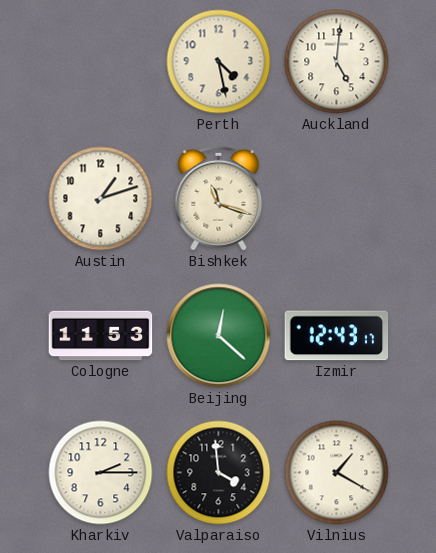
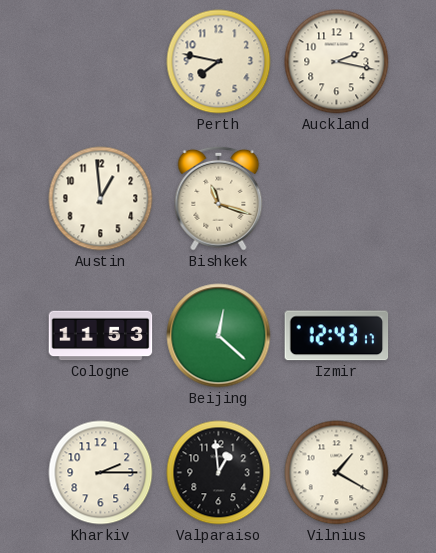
Perth: 4:28 -> 7:47 (219, 62)
Auckland: 5:01 -> 2:17 (337, 62)
Austin: 1:12 -> 12:59 (101, 199)
Valparaiso: 3:59 -> 12:59 (219, 473)
